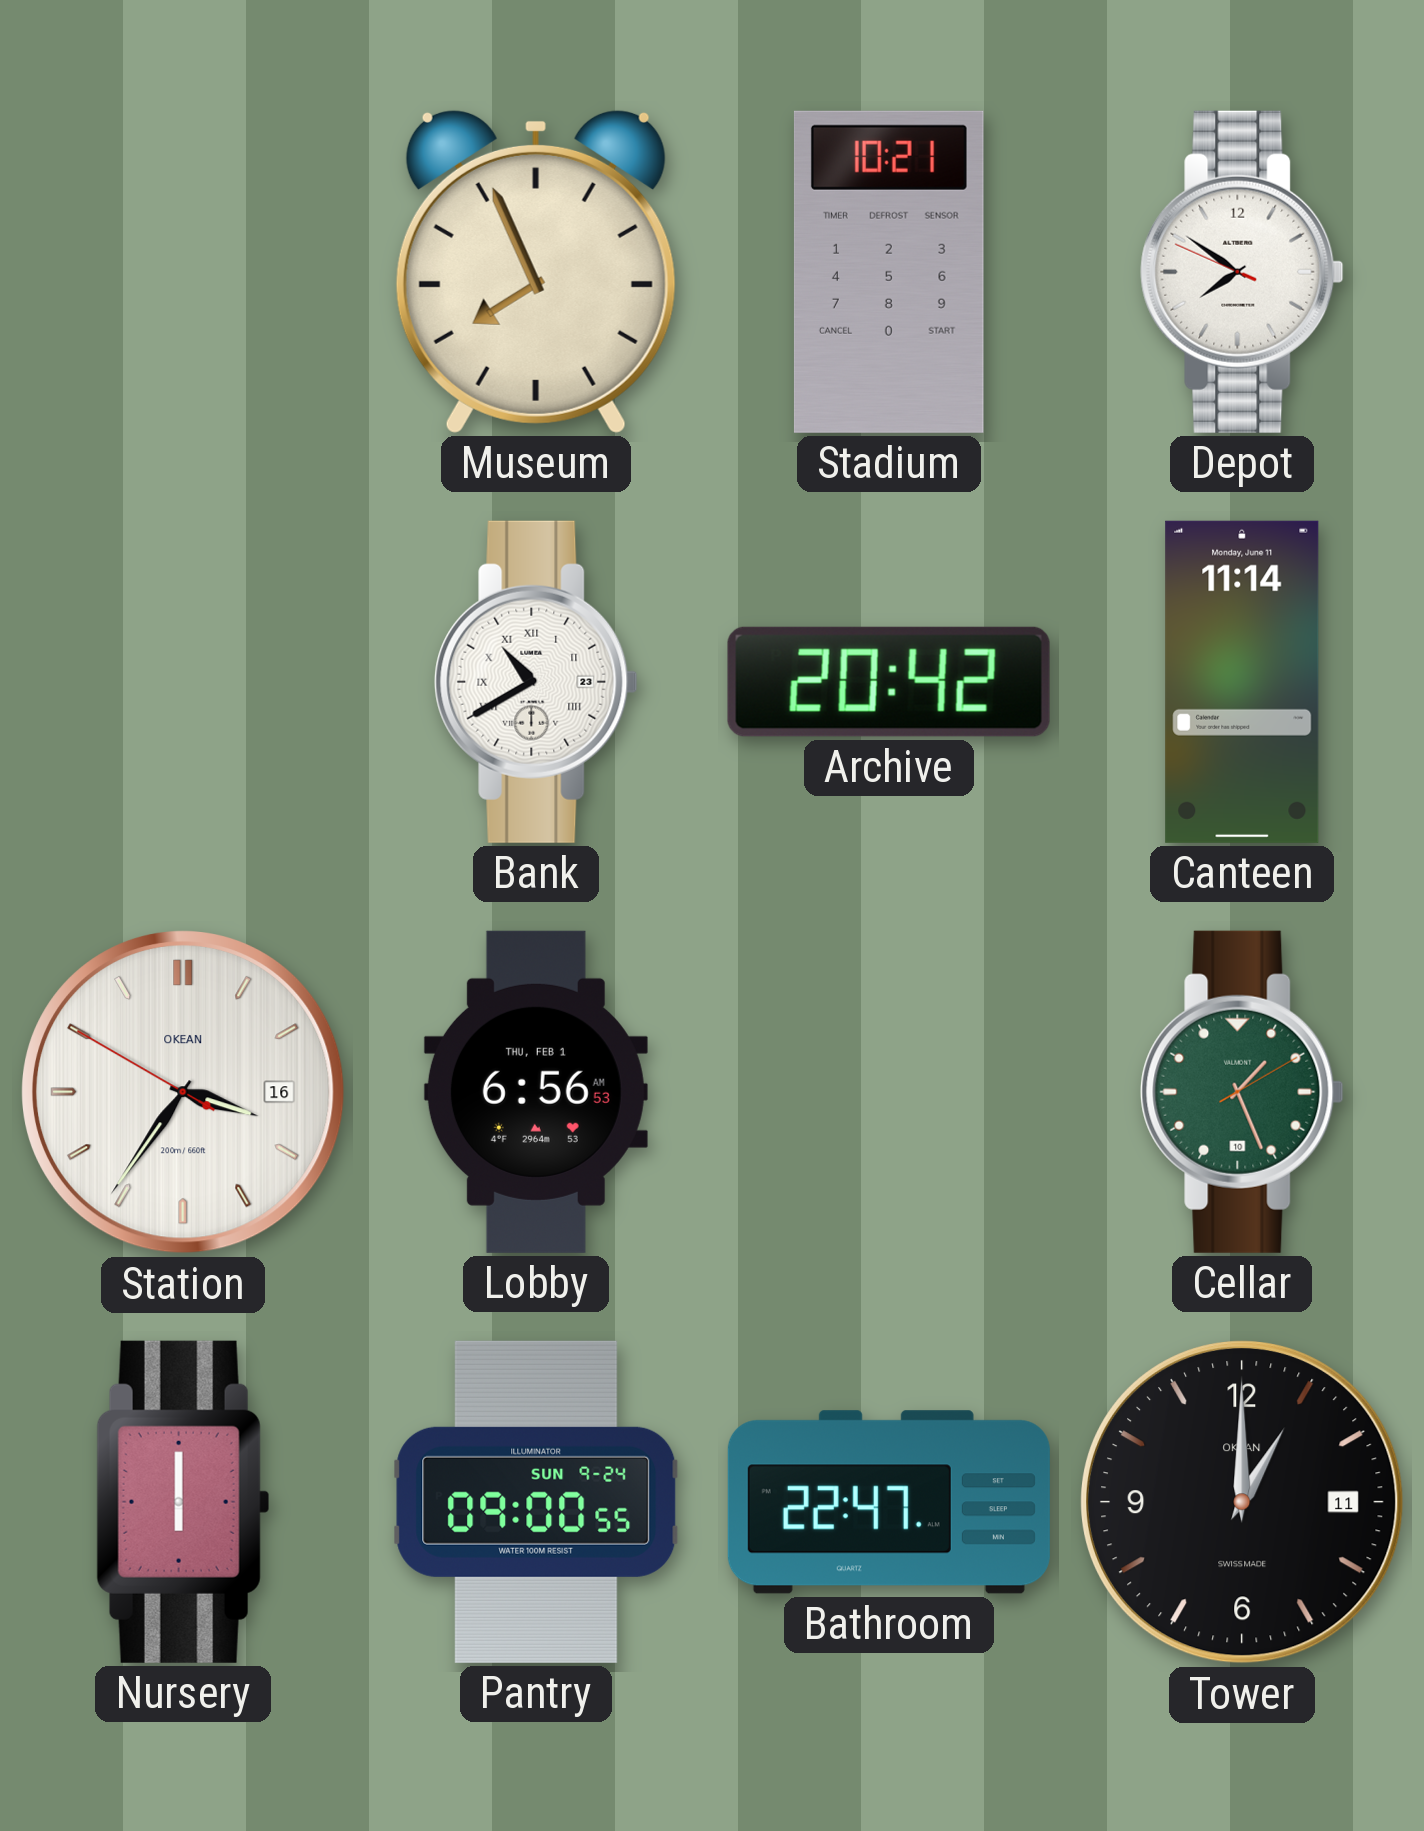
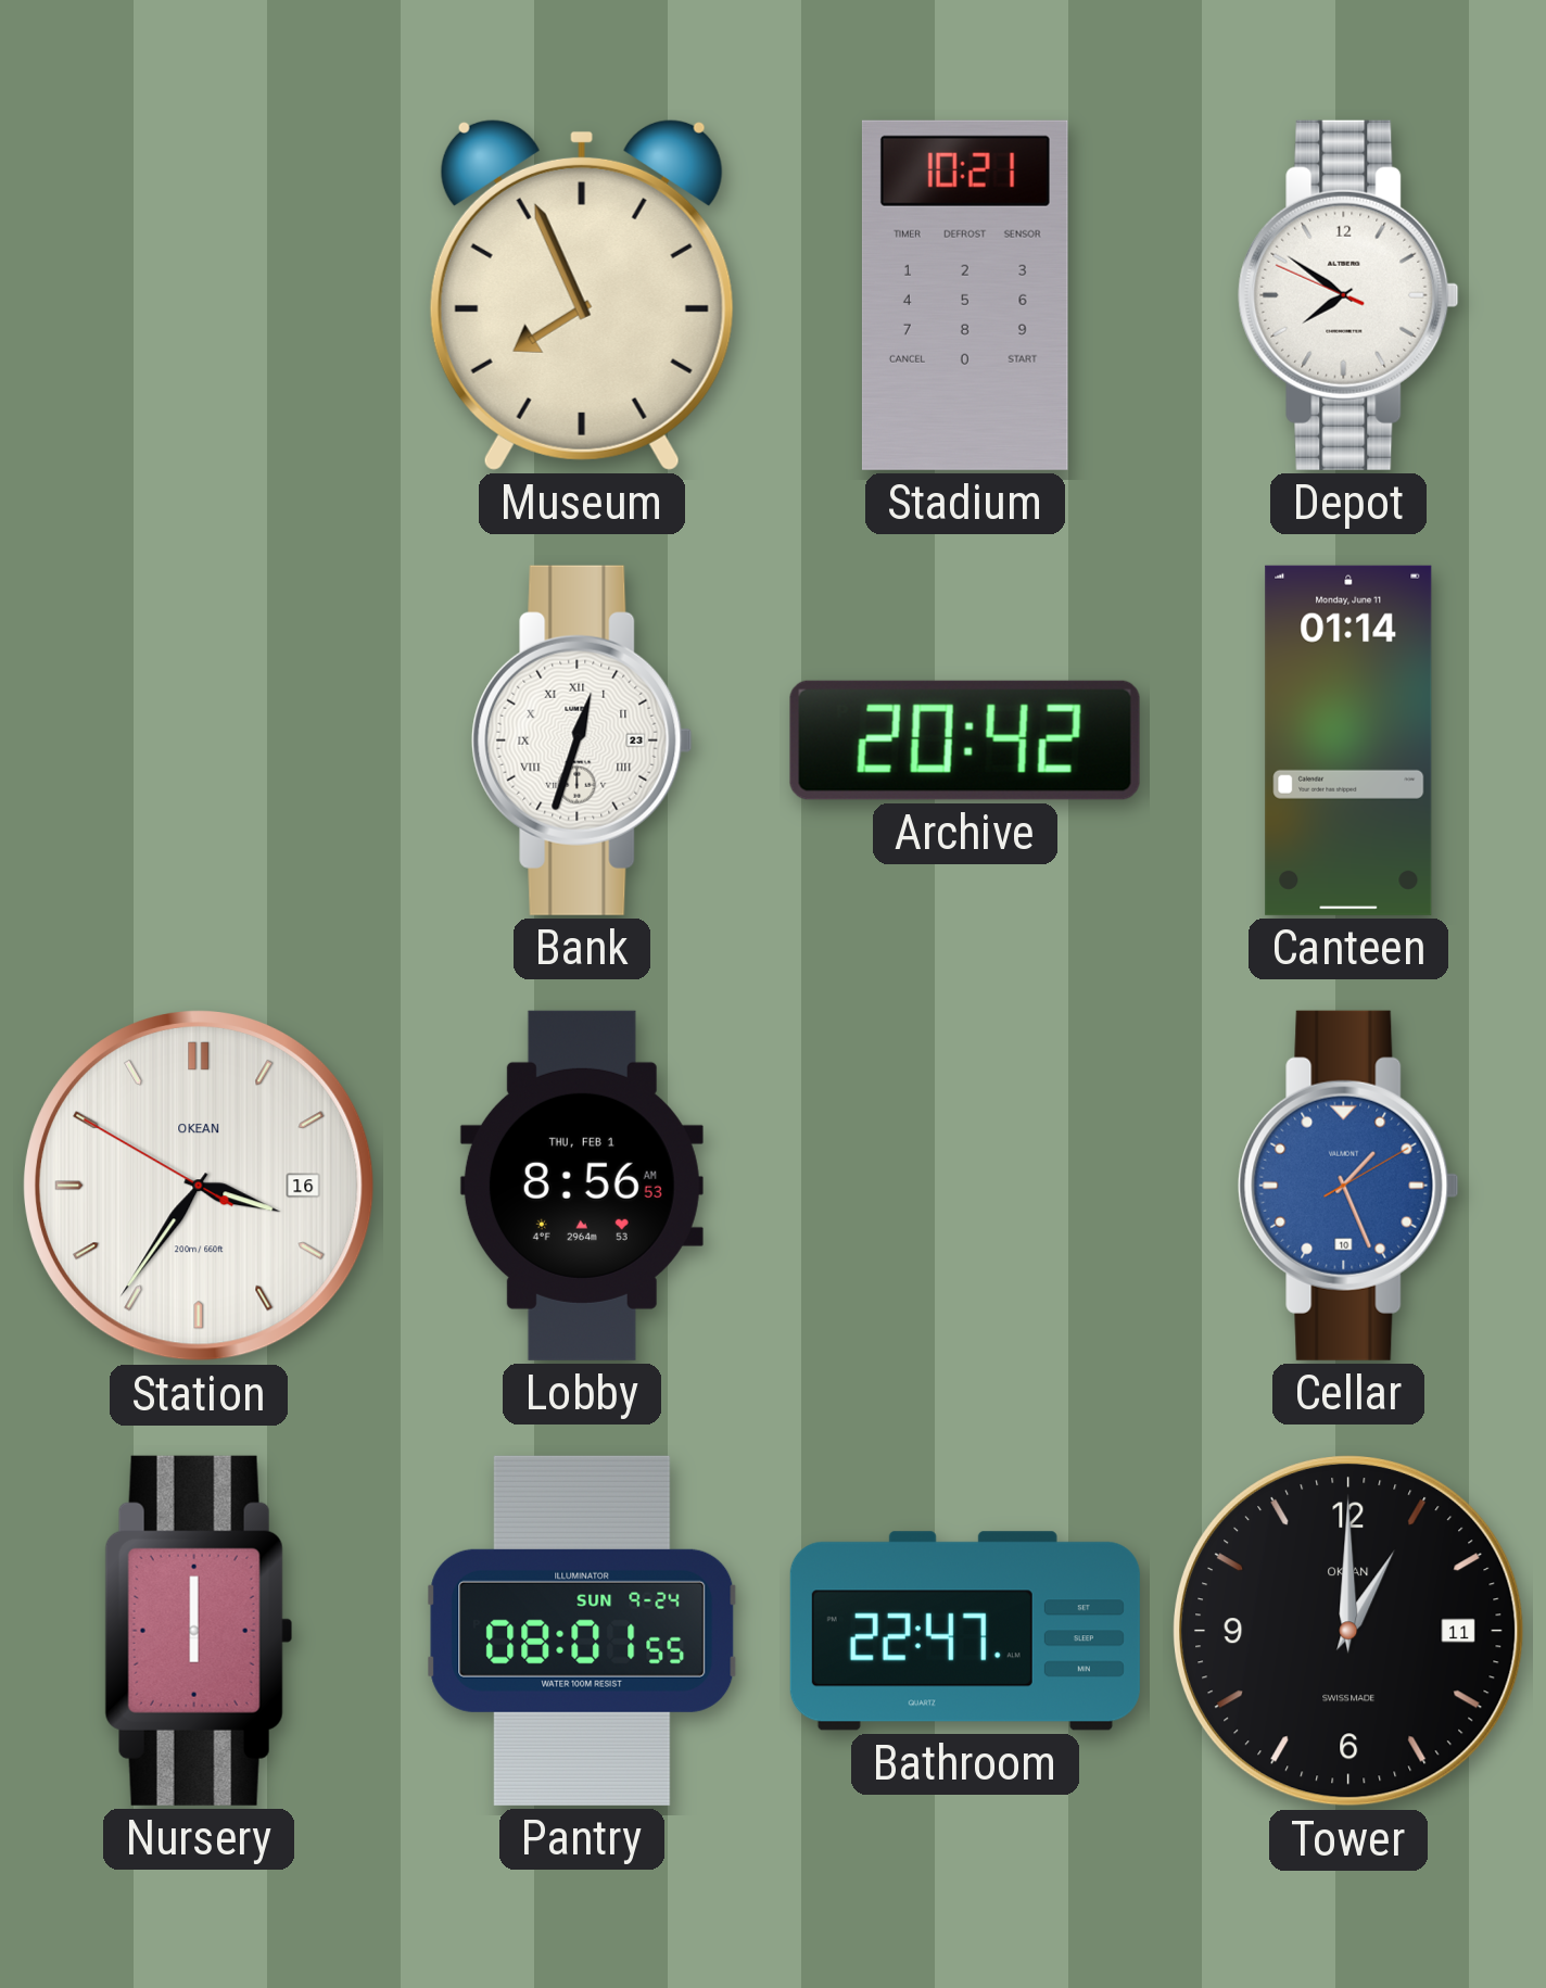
Bank: 10:40 -> 12:33 (582, 740)
Canteen: 11:14 -> 01:14 (1348, 740)
Lobby: 6:56 -> 8:56 (582, 1186)
Cellar dial: green -> blue (1348, 1186)
Pantry: 09:00 -> 08:01 (582, 1631)
